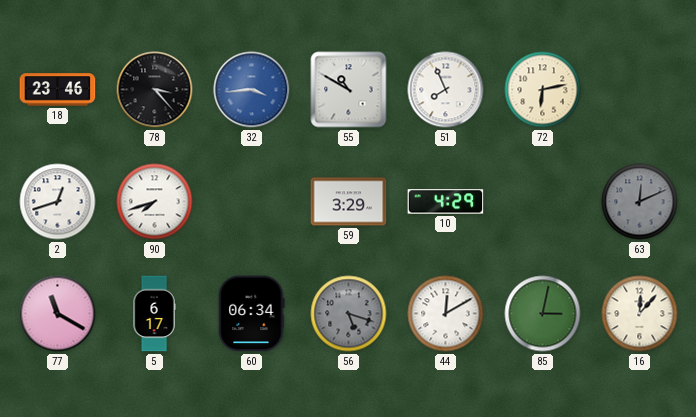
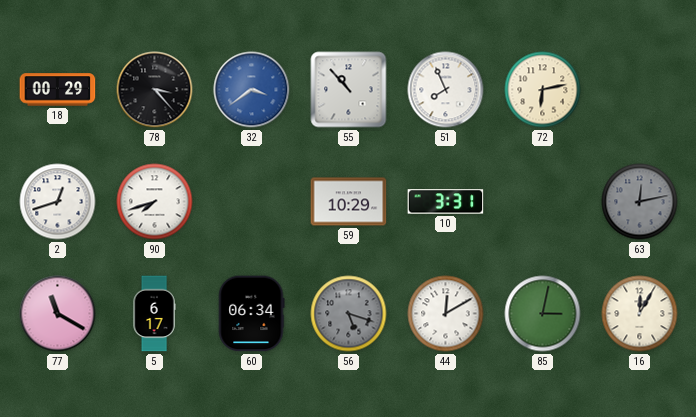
18: 23:46 -> 00:29 (58, 90)
32: 3:44 -> 3:39 (252, 90)
55: 10:50 -> 10:53 (349, 90)
59: 3:29 -> 10:29 (349, 202)
10: 4:29 -> 3:31 (446, 202)
63: 12:11 -> 12:13 (640, 202)
16: 12:07 -> 12:05 (640, 314)
